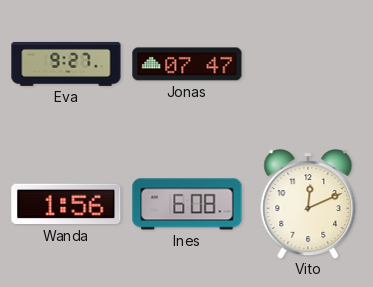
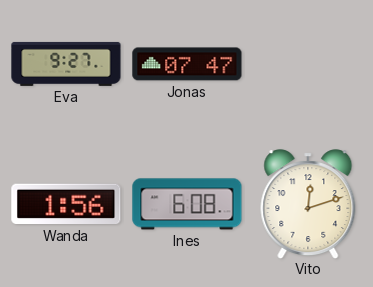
Vito: 12:11 -> 12:12 (308, 204)
